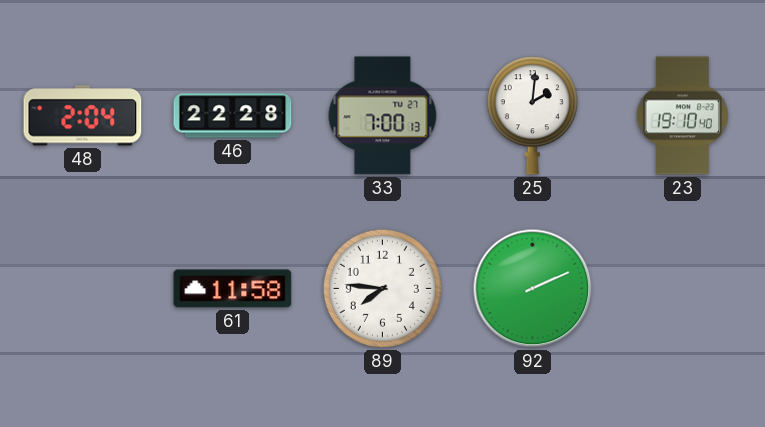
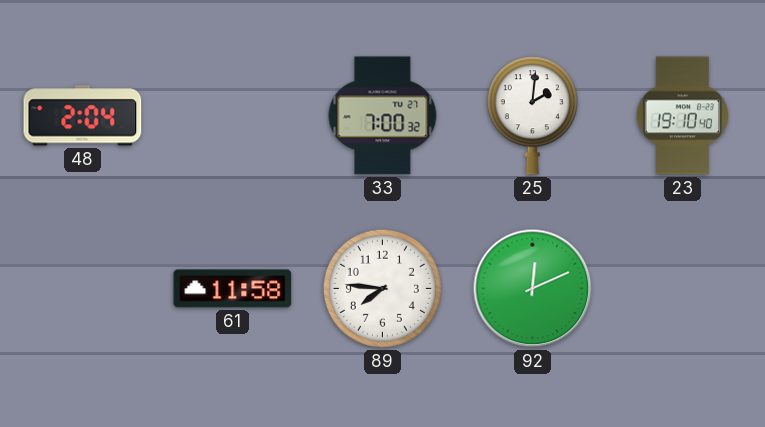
46: 22:28 -> none (233, 116)
33: 7:00:13 -> 7:00:32 (383, 116)
92: 2:11 -> 12:11 (533, 289)
